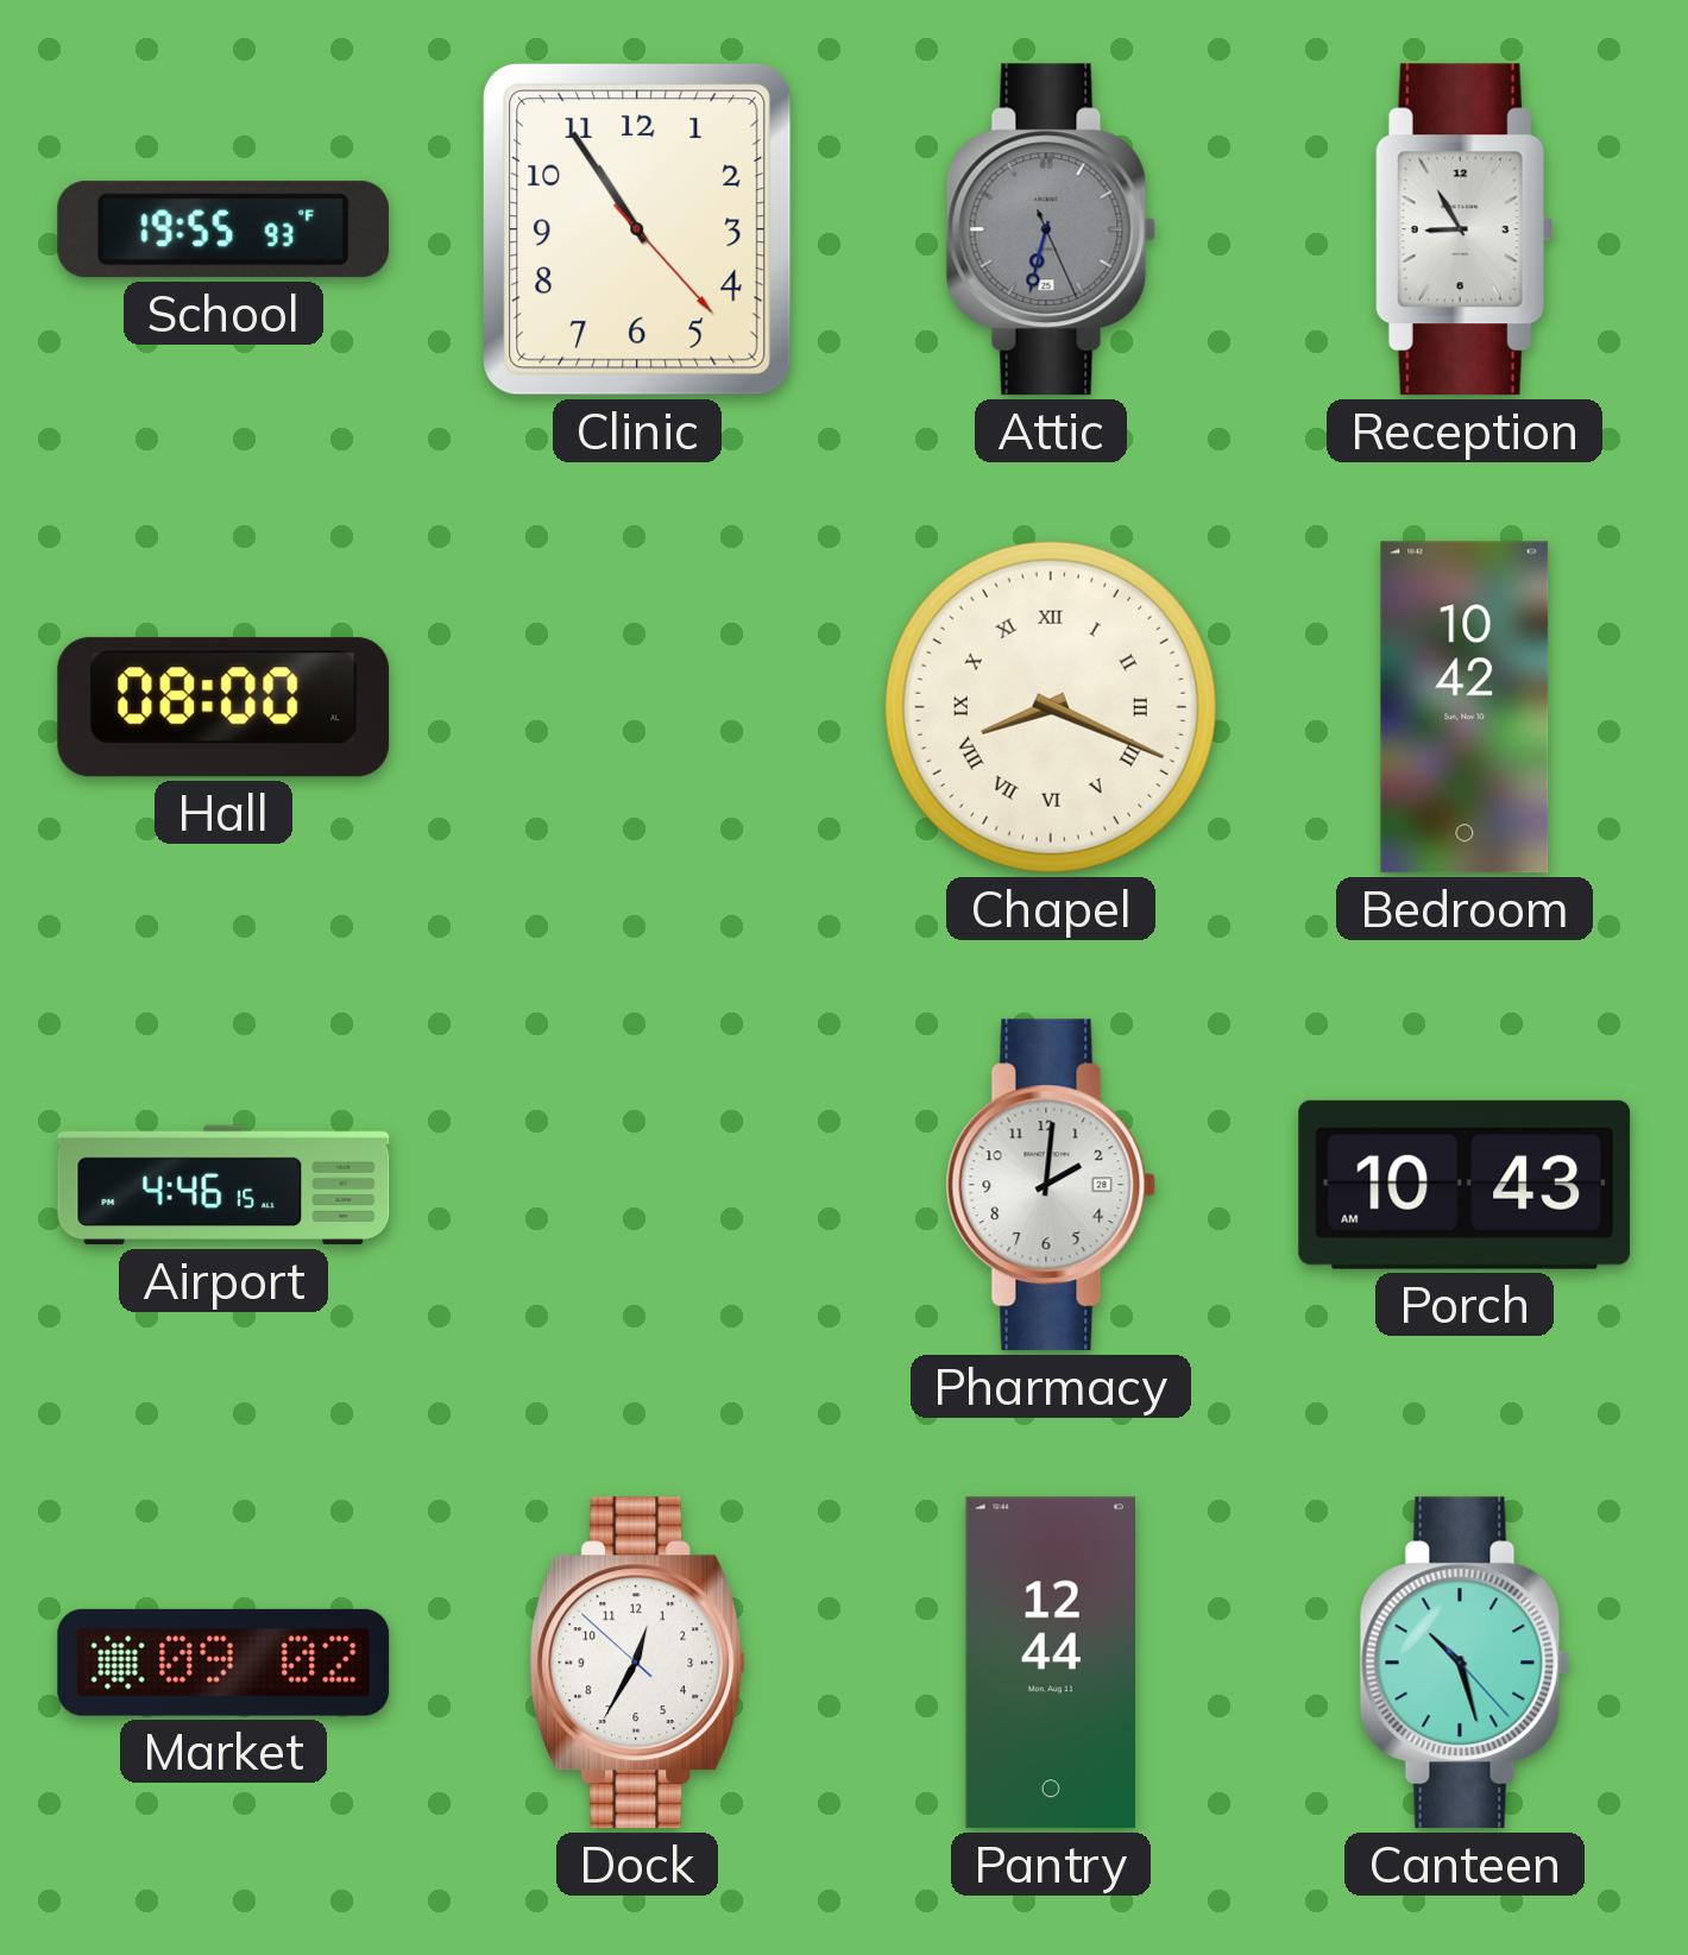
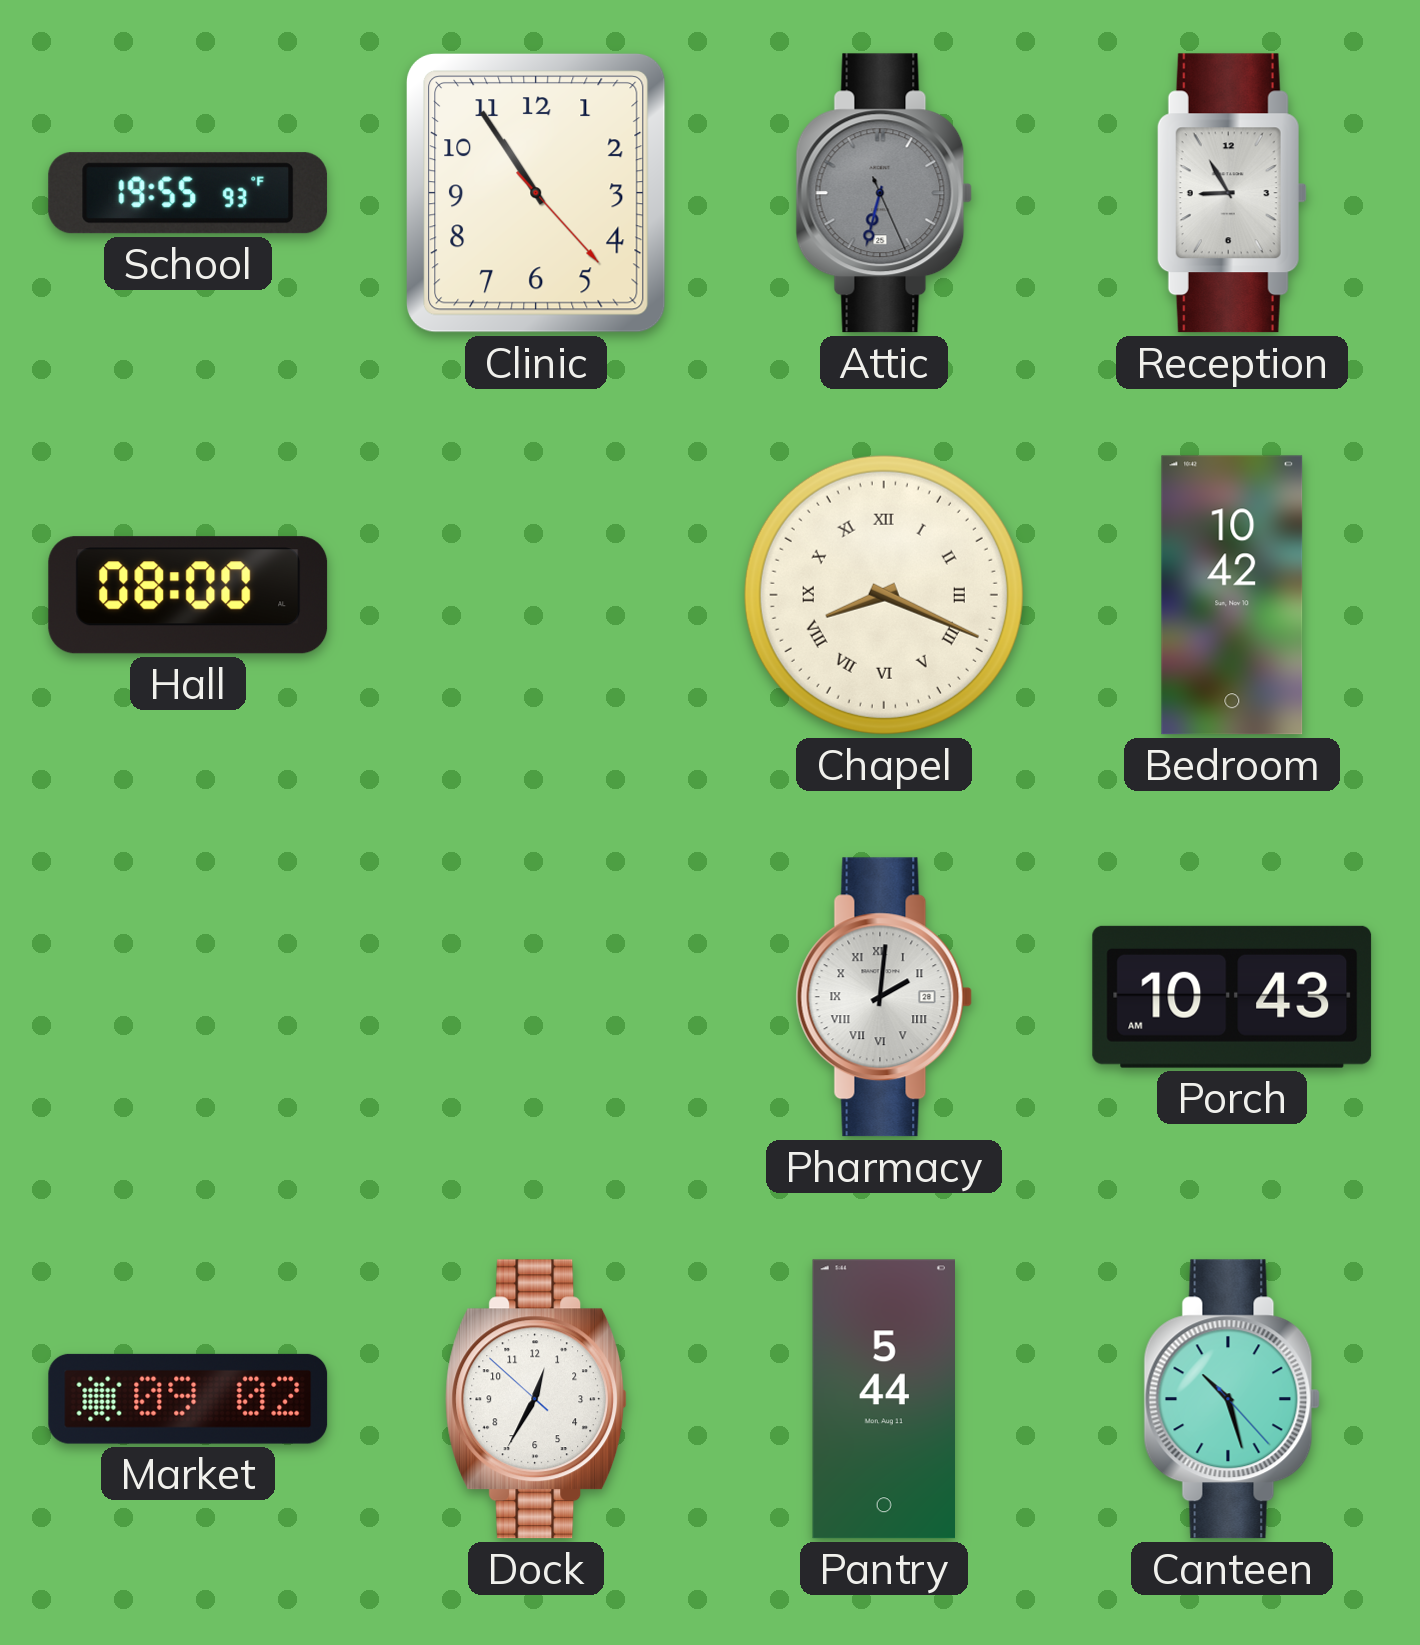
Airport: 4:46 -> none (223, 1185)
Pharmacy numerals: Arabic -> Roman (884, 997)
Pantry: 12:44 -> 5:44 (883, 1399)
